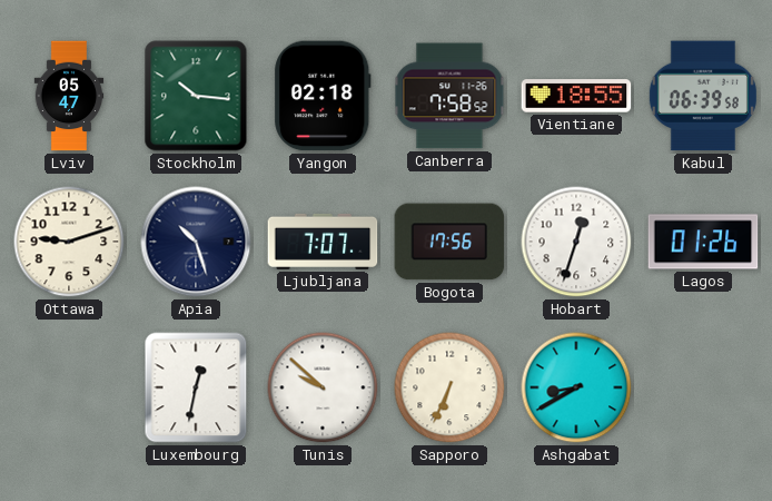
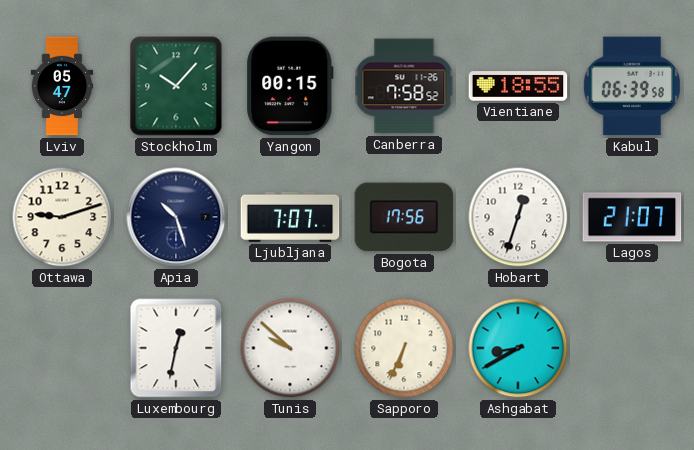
Stockholm: 10:16 -> 10:07 (176, 86)
Yangon: 02:18 -> 00:15 (290, 86)
Lagos: 01:26 -> 21:07 (632, 217)
